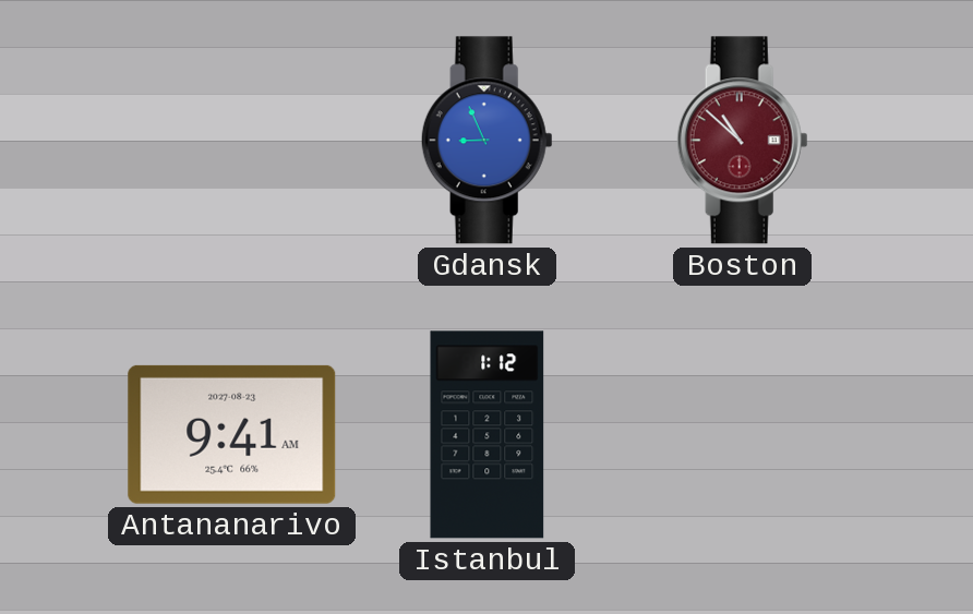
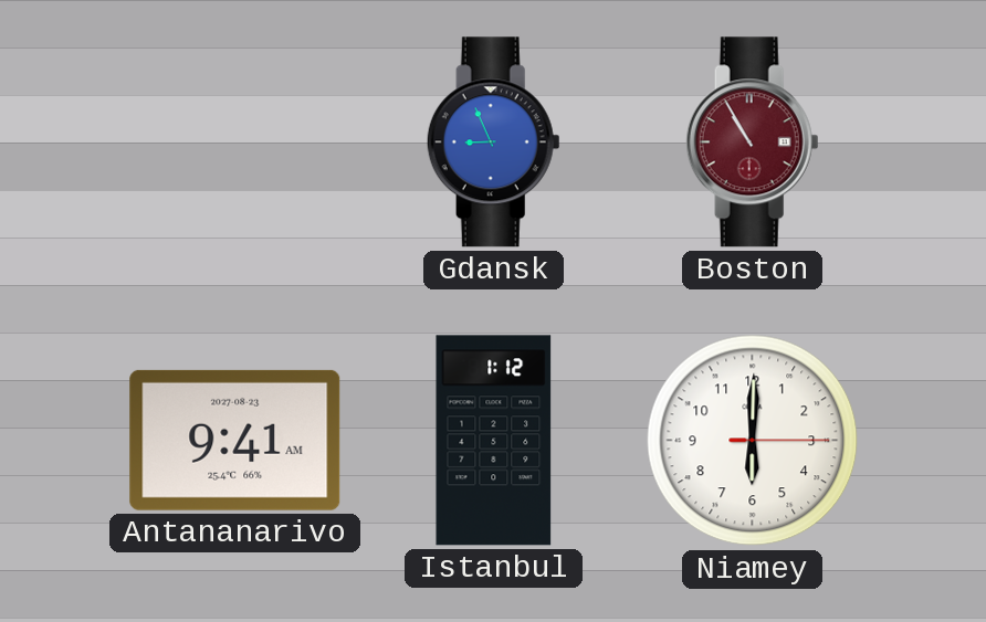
Boston: 10:52 -> 10:55 (752, 143)
Niamey: none -> 6:00 (753, 441)
